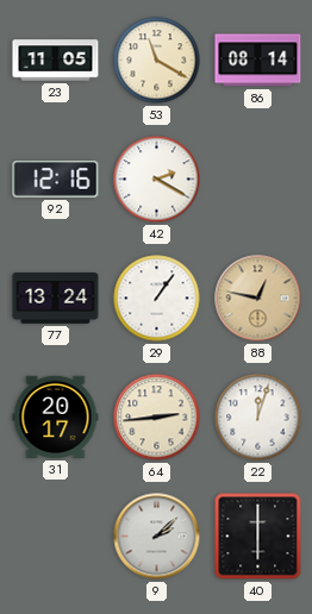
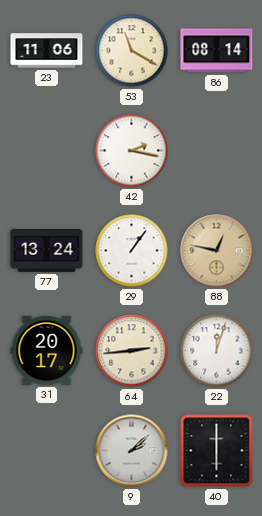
23: 11:05 -> 11:06 (47, 51)
92: 12:16 -> none (56, 178)
42: 2:20 -> 2:17 (132, 151)
